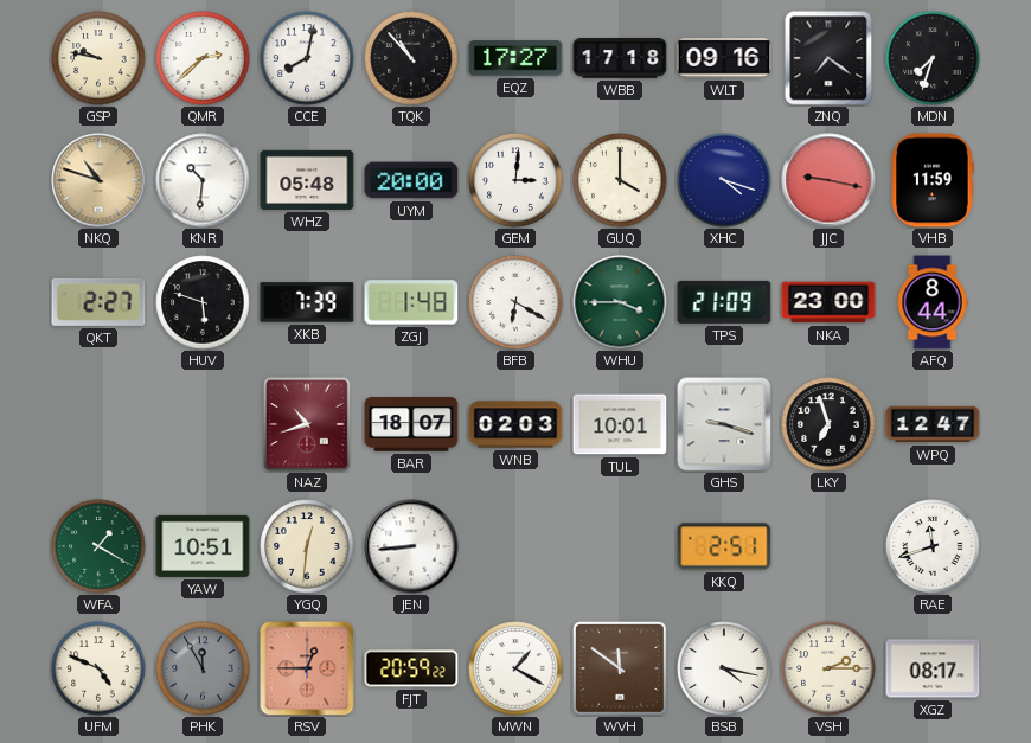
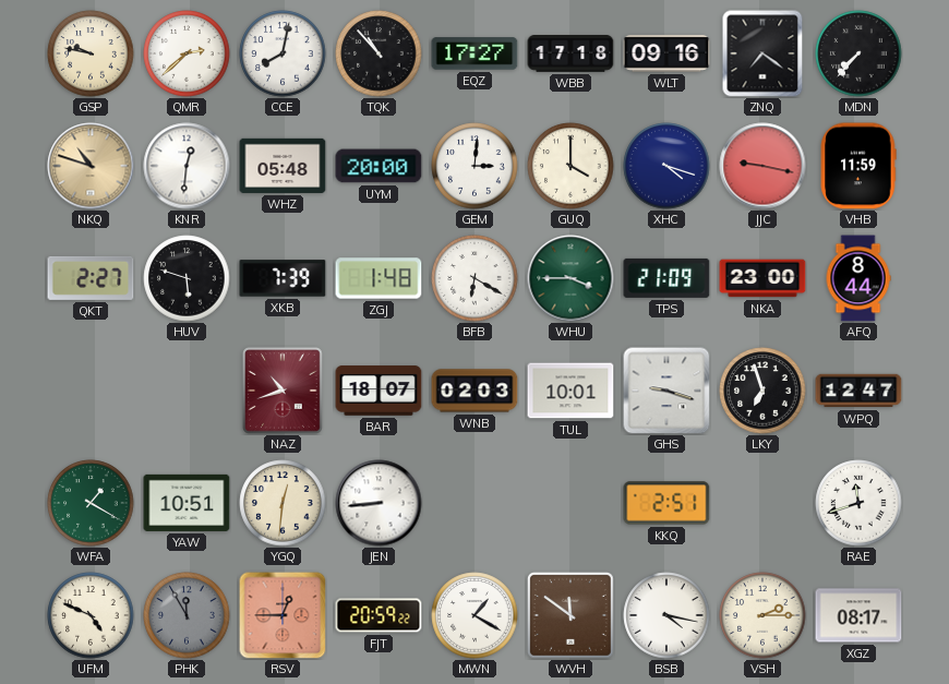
MDN: 7:33 -> 7:37 (858, 53)
KNR: 10:31 -> 12:31 (187, 166)
